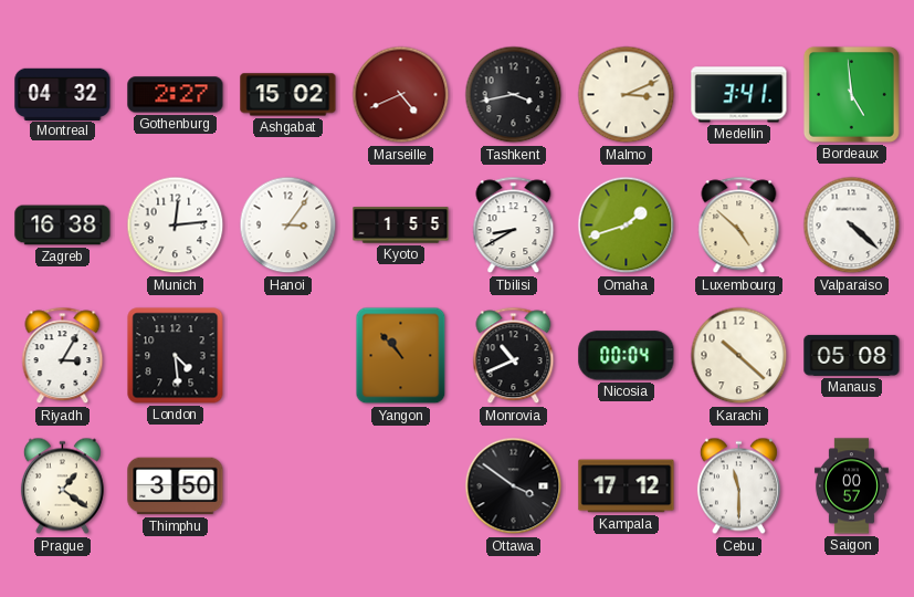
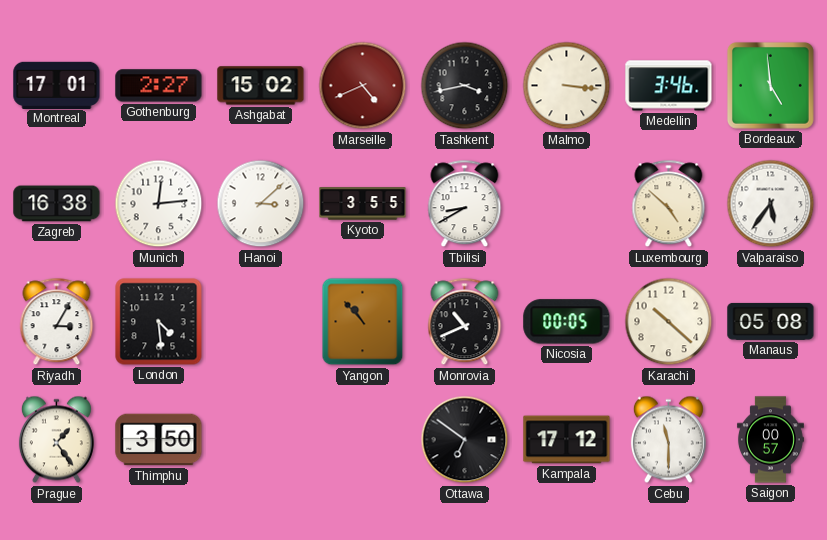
Montreal: 04:32 -> 17:01 (57, 85)
Malmo: 3:11 -> 3:16 (567, 86)
Medellin: 3:41 -> 3:46 (669, 86)
Hanoi: 3:06 -> 3:08 (261, 204)
Kyoto: 1:55 -> 3:55 (363, 204)
Omaha: 1:42 -> none (627, 226)
Valparaiso: 4:22 -> 5:36 (771, 204)
Nicosia: 00:04 -> 00:05 (567, 322)
Prague: 1:21 -> 1:24 (56, 440)
Ottawa: 3:51 -> 6:51 (465, 440)
